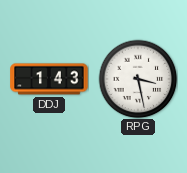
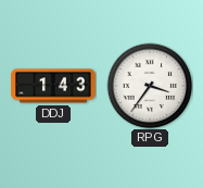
RPG: 3:28 -> 3:36 (150, 86)
